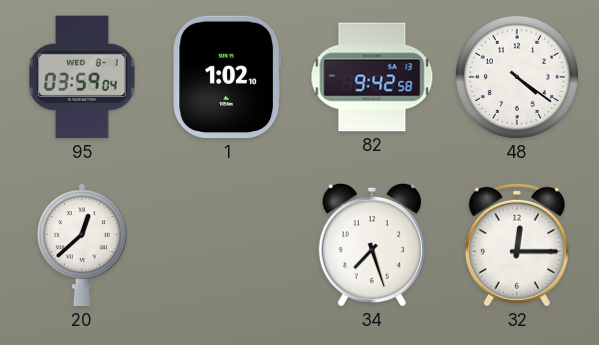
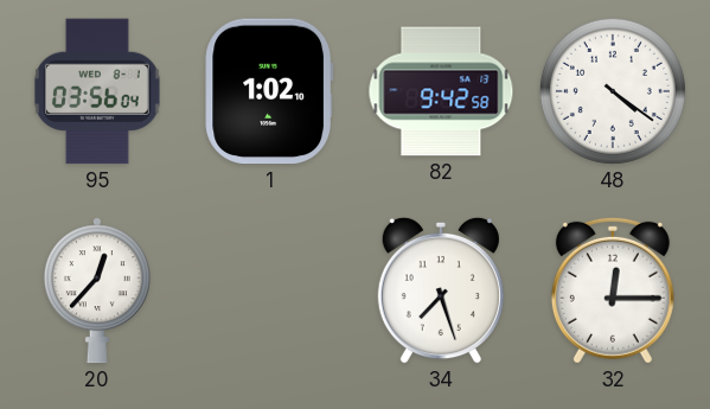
95: 03:59 -> 03:56 (97, 91)
20: 12:38 -> 12:37 (97, 290)
